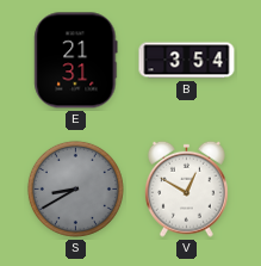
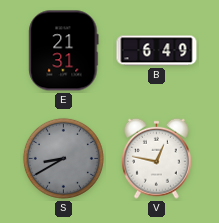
B: 3:54 -> 6:49 (157, 51)
V: 12:50 -> 12:47 (156, 158)
